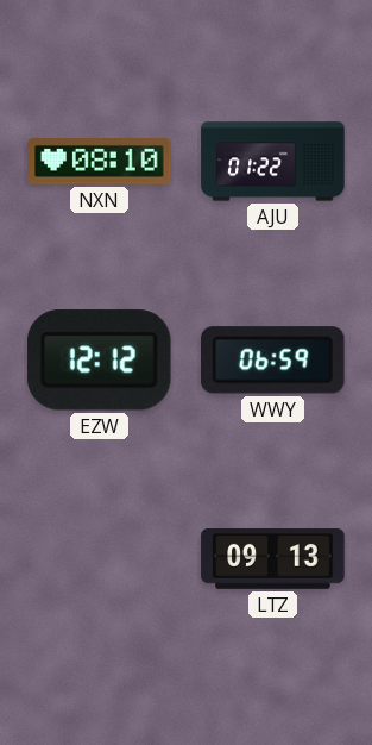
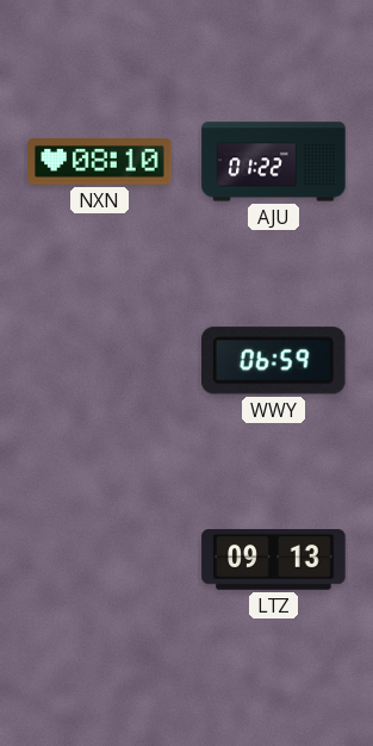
EZW: 12:12 -> none (99, 361)
